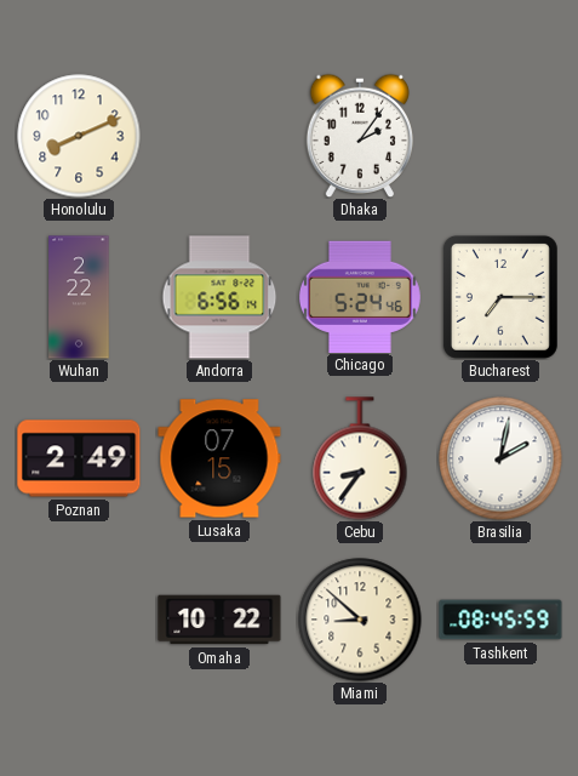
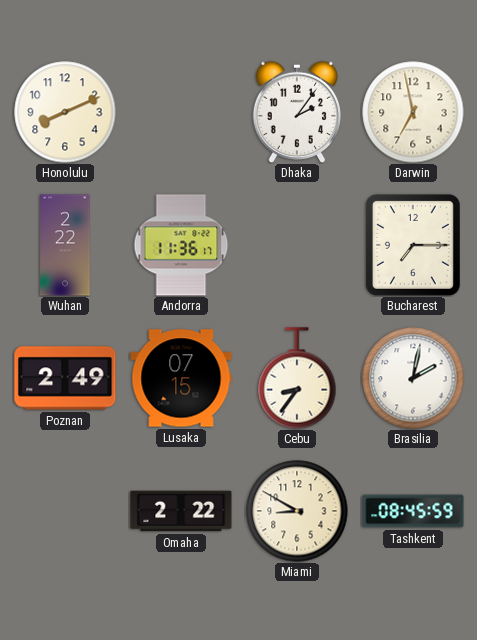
Darwin: none -> 6:58 (413, 112)
Andorra: 6:56 -> 11:36 (181, 245)
Chicago: 5:24 -> none (360, 296)
Omaha: 10:22 -> 2:22 (181, 511)
Miami: 8:52 -> 8:50 (297, 511)
